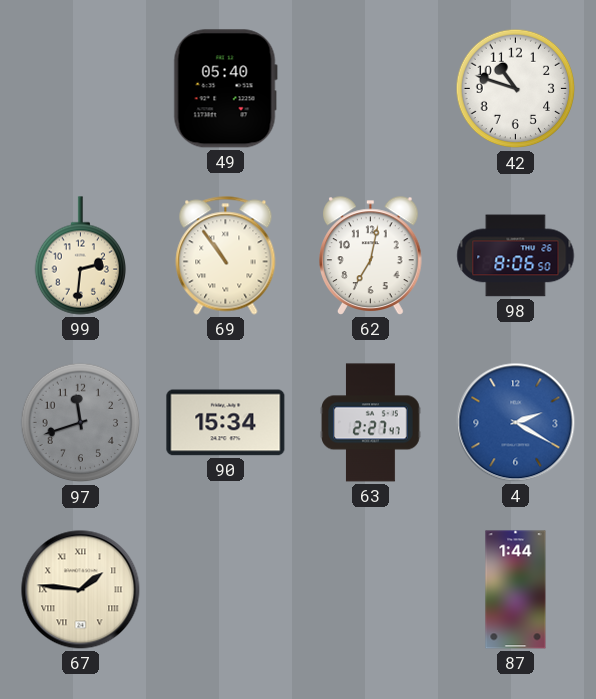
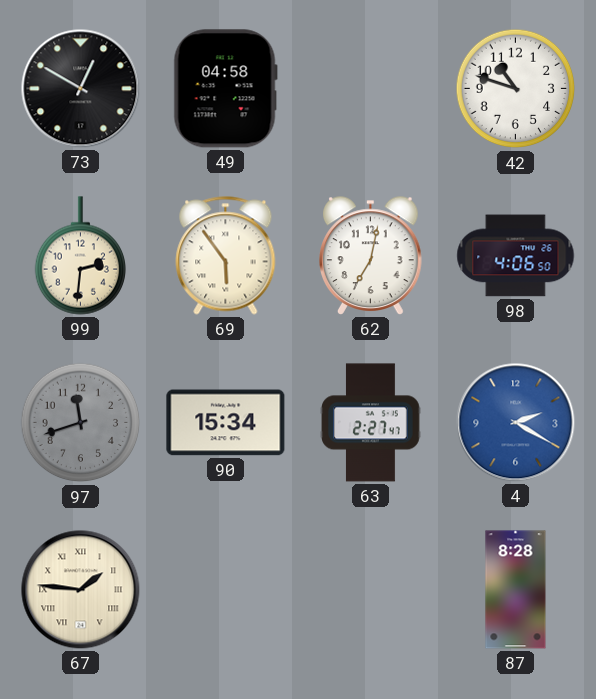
73: none -> 12:50 (81, 89)
49: 05:40 -> 04:58 (225, 89)
69: 10:54 -> 5:54 (226, 256)
98: 8:06 -> 4:06 (516, 256)
87: 1:44 -> 8:28 (516, 590)
